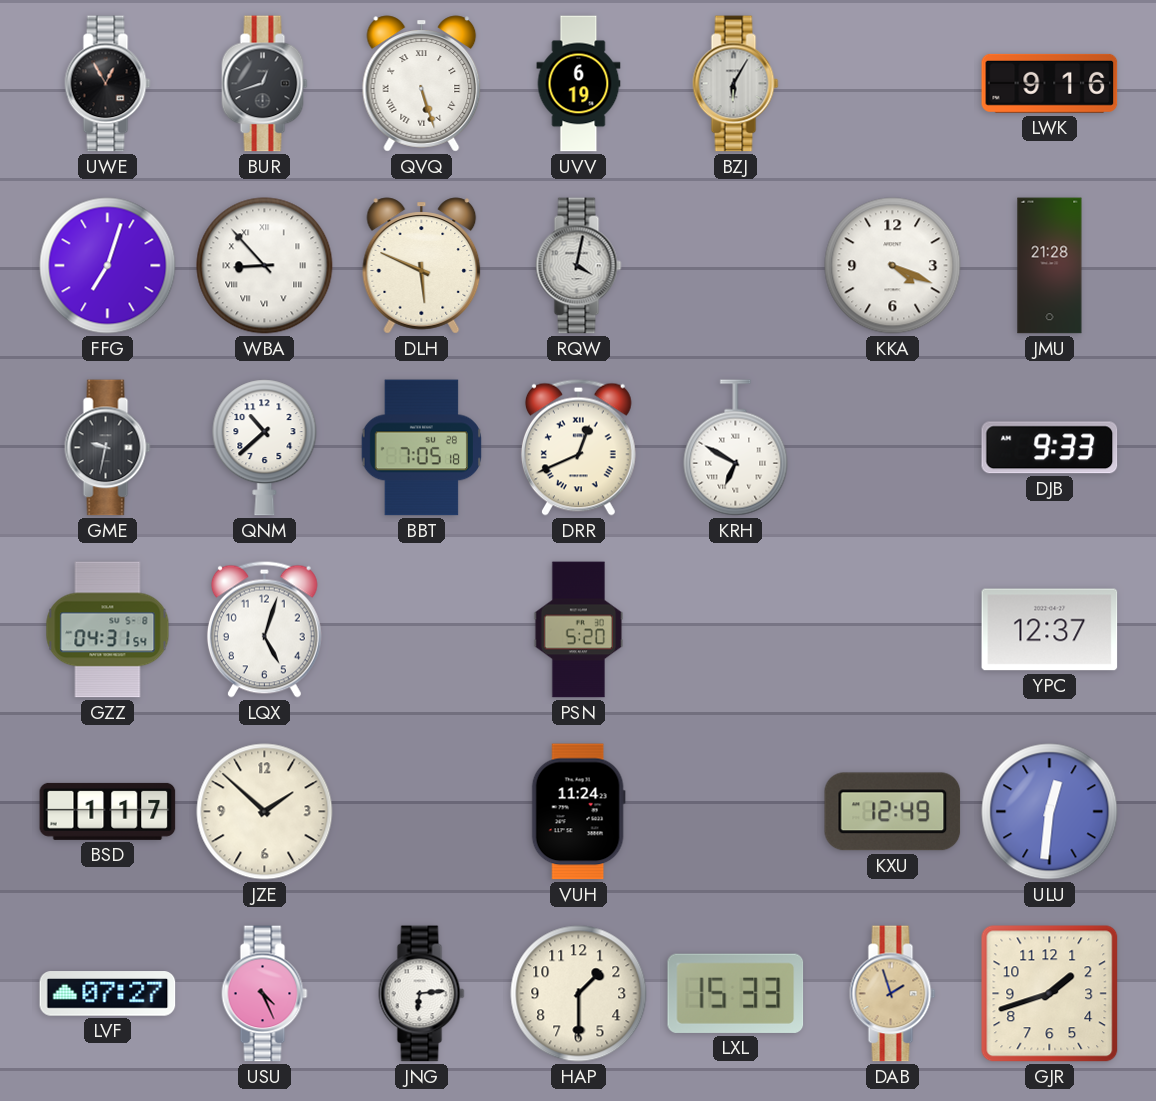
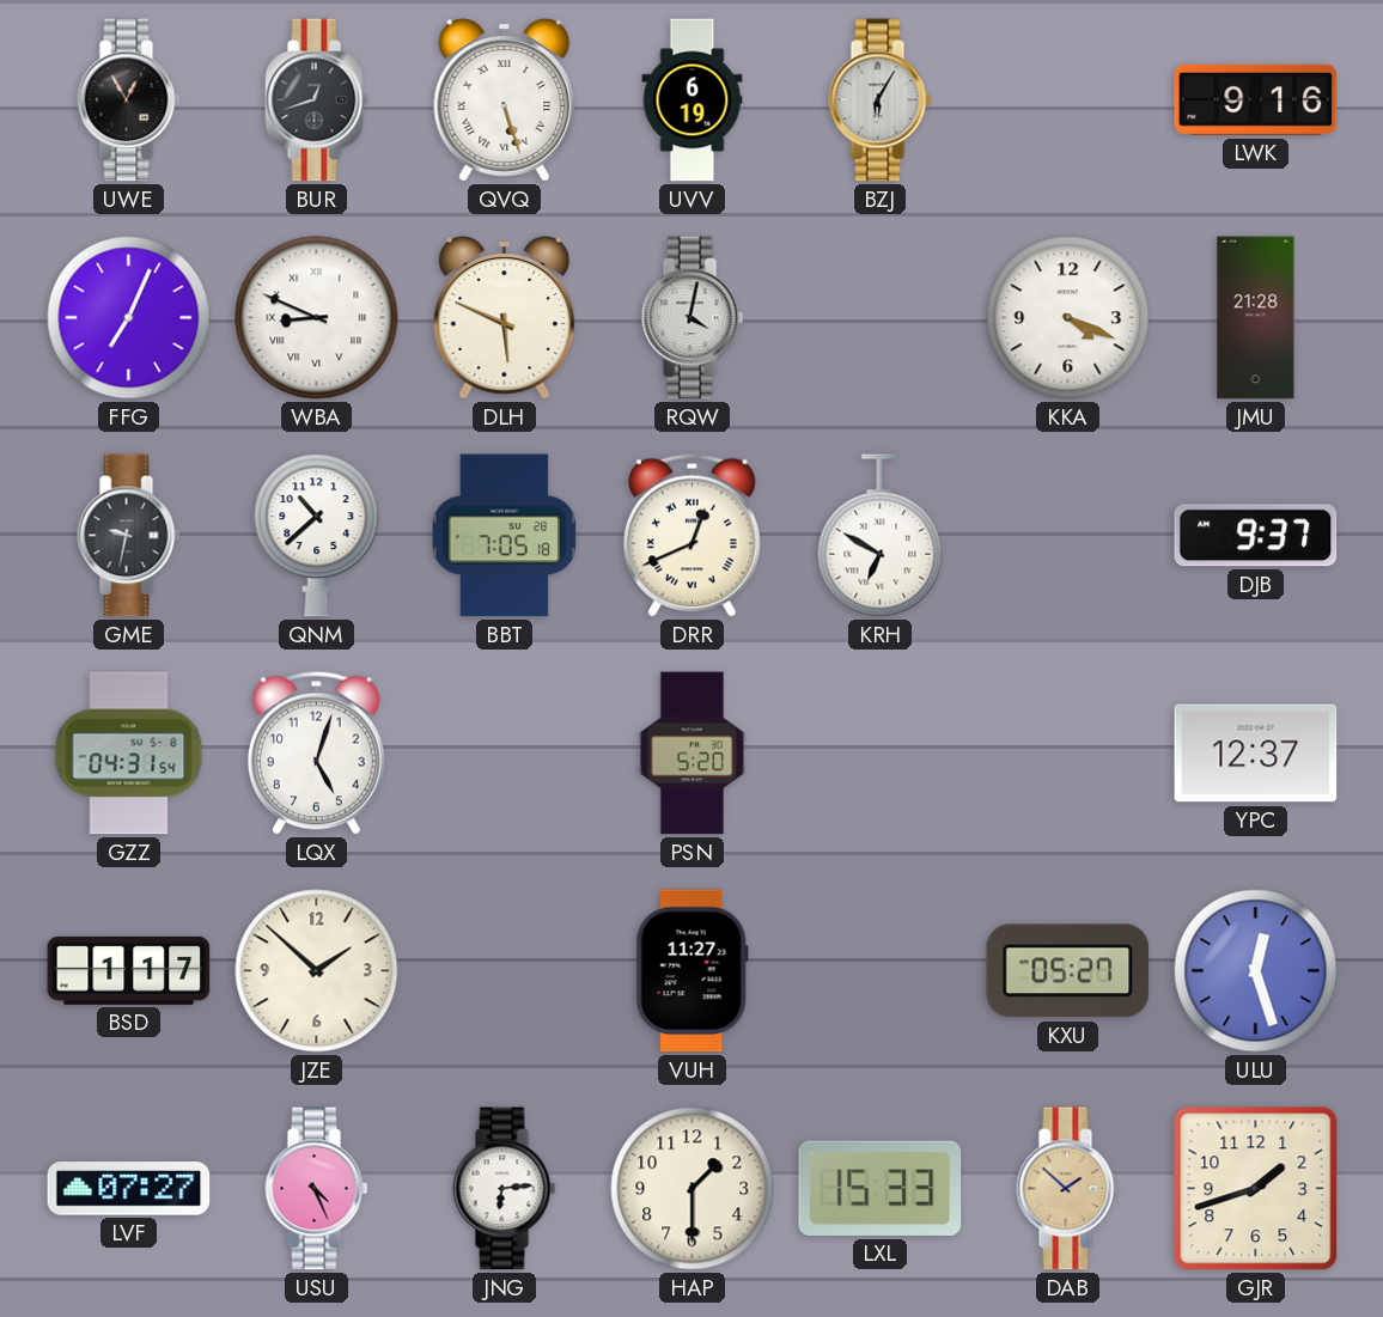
FFG: 7:03 -> 7:04 (129, 318)
WBA: 8:53 -> 8:49 (317, 318)
DJB: 9:33 -> 9:37 (1256, 536)
VUH: 11:24 -> 11:27 (691, 971)
KXU: 12:49 -> 05:27 (1068, 971)
ULU: 12:31 -> 12:27 (1256, 971)
DAB: 1:57 -> 1:52 (1068, 1189)
